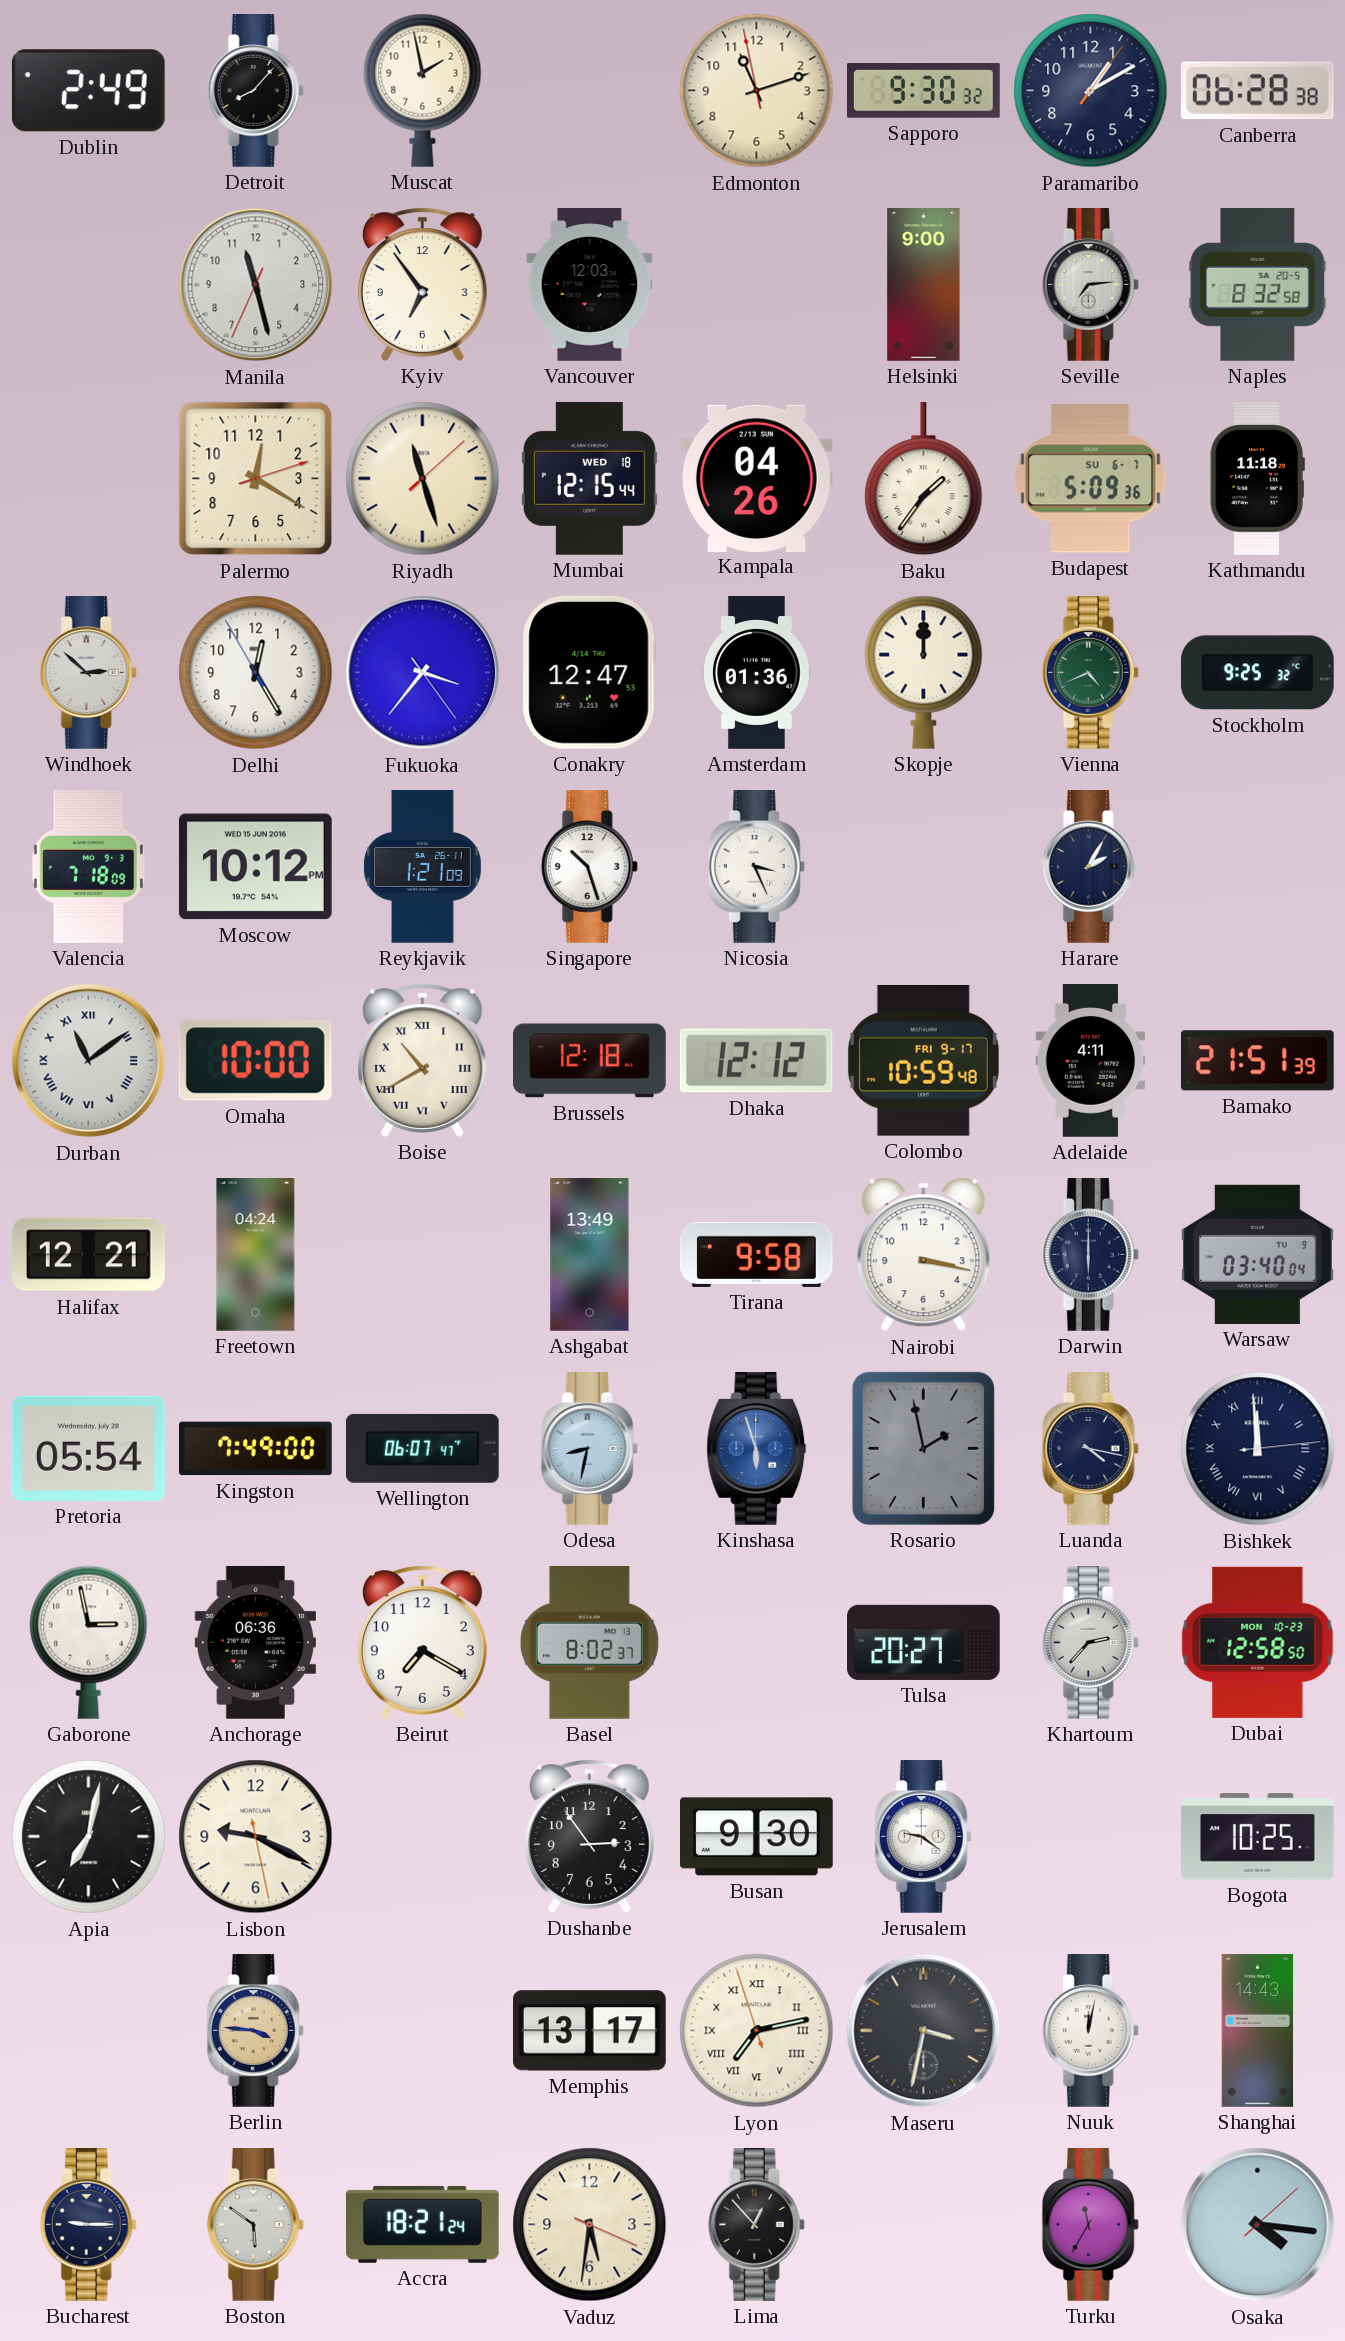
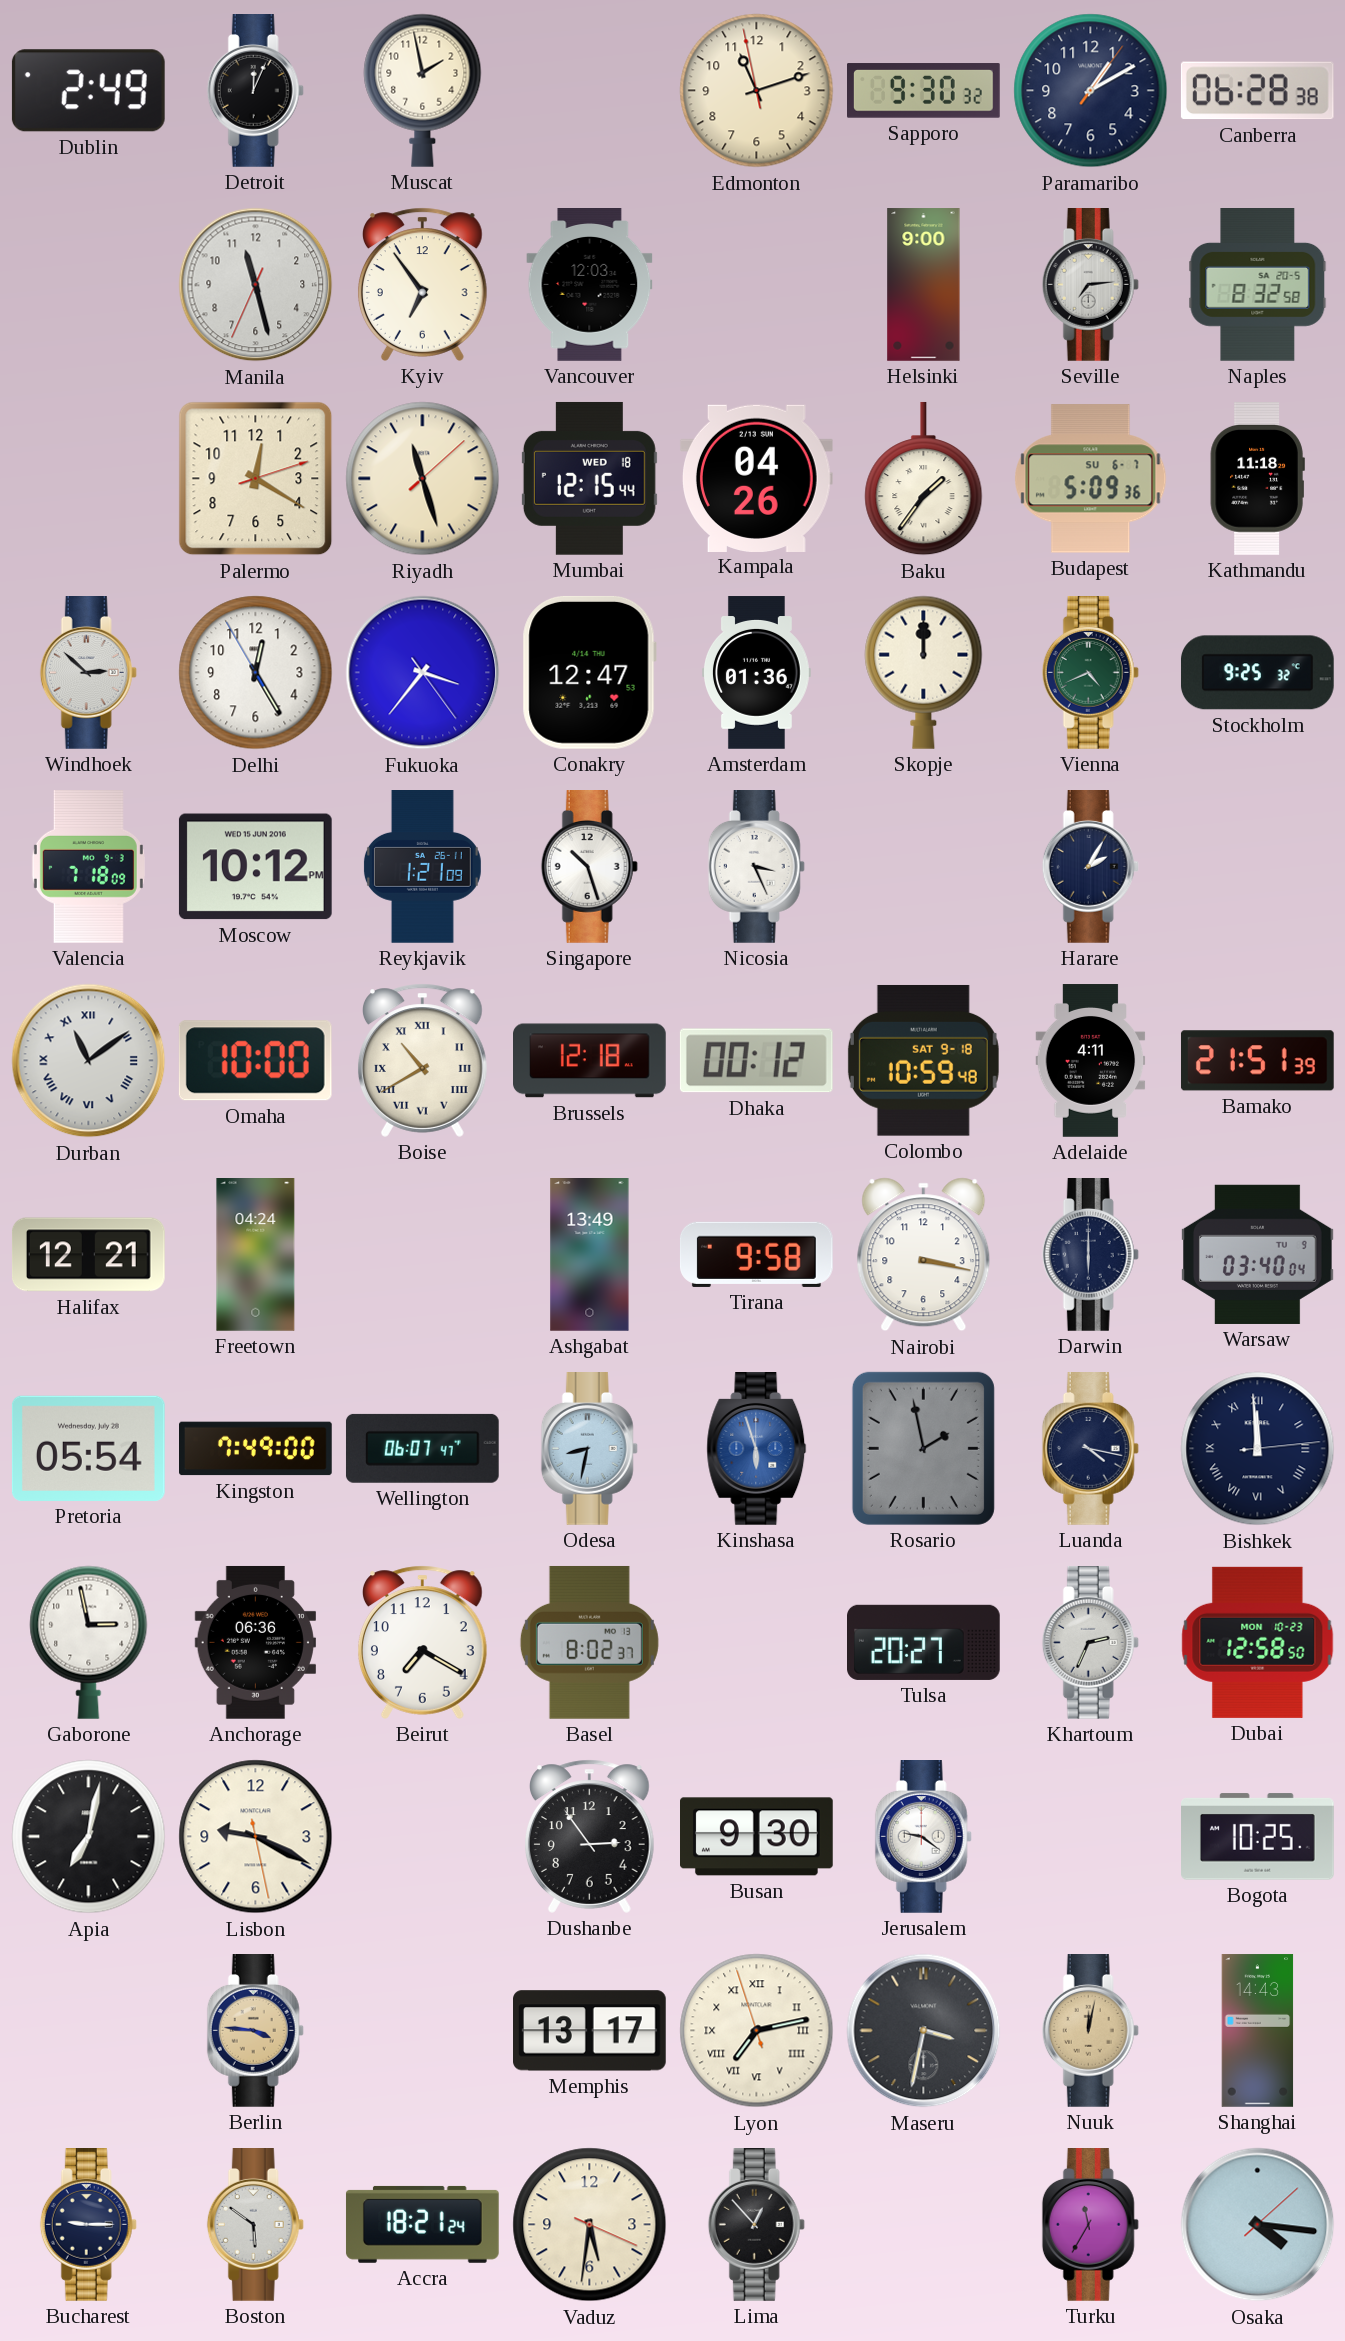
Detroit: 8:07 -> 12:04 (255, 91)
Dhaka: 12:12 -> 00:12 (756, 1061)
Colombo date: FRI 9-17 -> SAT 9-18 (923, 1060)
Khartoum: 2:37 -> 2:34 (1090, 1643)
Nuuk dial: white -> champagne (1090, 2031)
